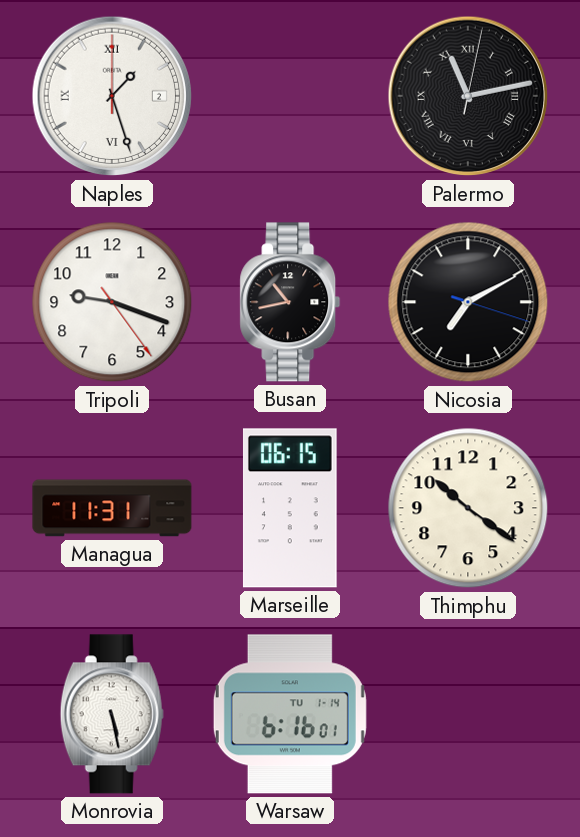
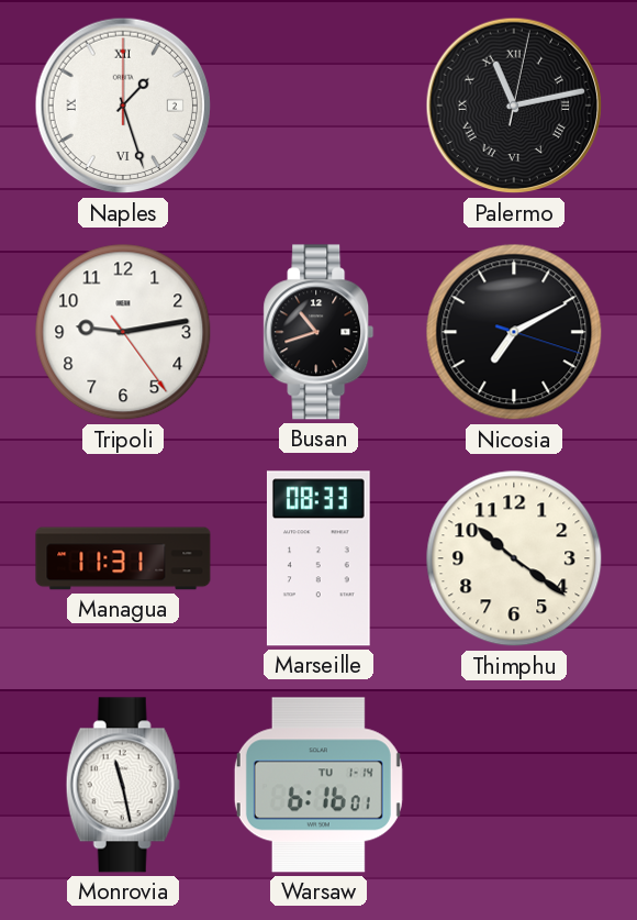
Tripoli: 9:18 -> 9:13 (123, 332)
Busan: 10:43 -> 10:42 (318, 332)
Marseille: 06:15 -> 08:33 (318, 558)
Monrovia: 5:28 -> 11:28 (123, 785)
